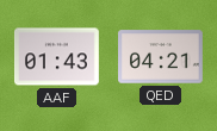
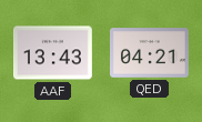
AAF: 01:43 -> 13:43 (53, 53)
